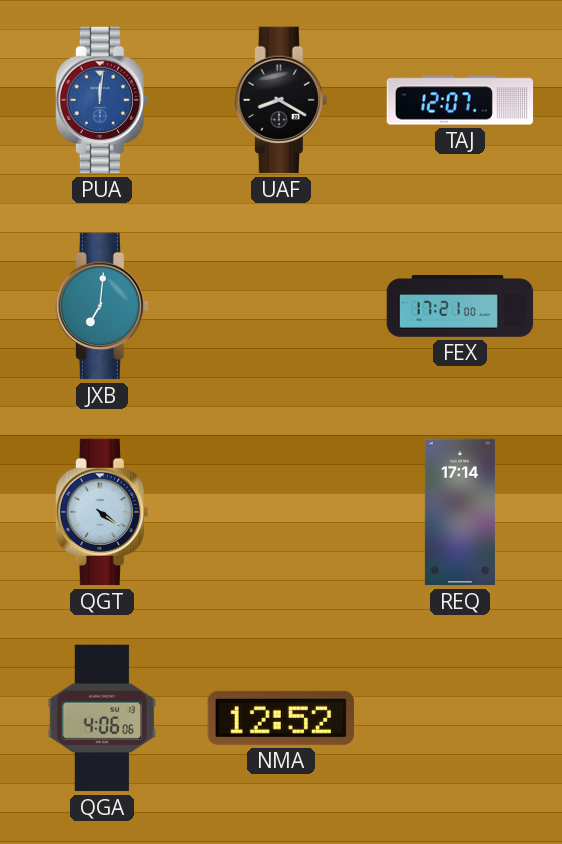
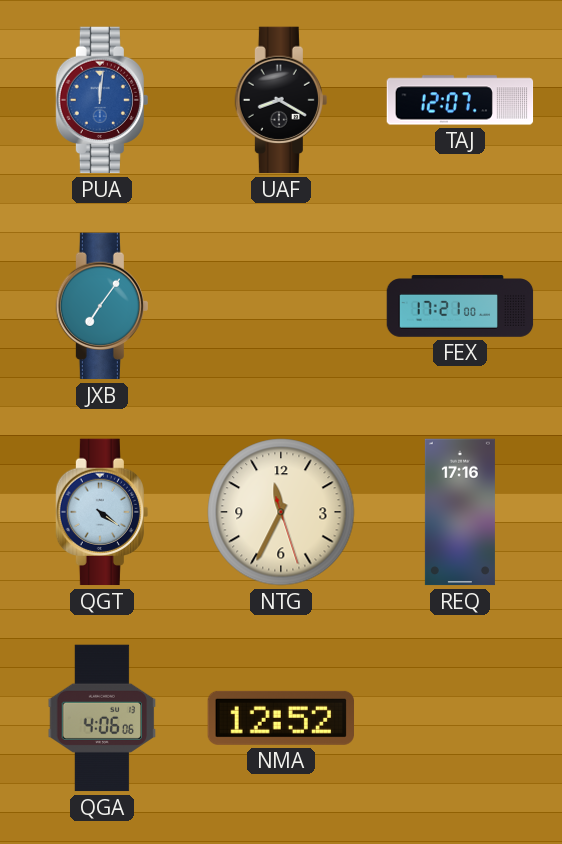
JXB: 7:01 -> 7:06 (102, 306)
NTG: none -> 11:34 (281, 512)
REQ: 17:14 -> 17:16 (460, 512)
